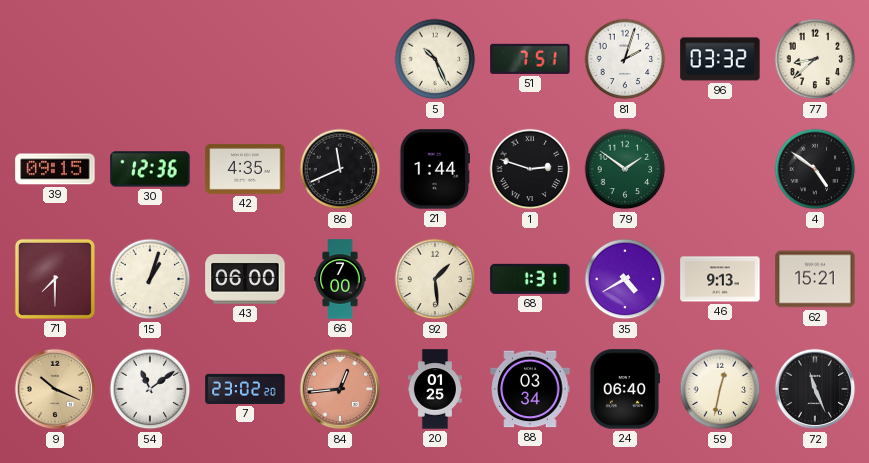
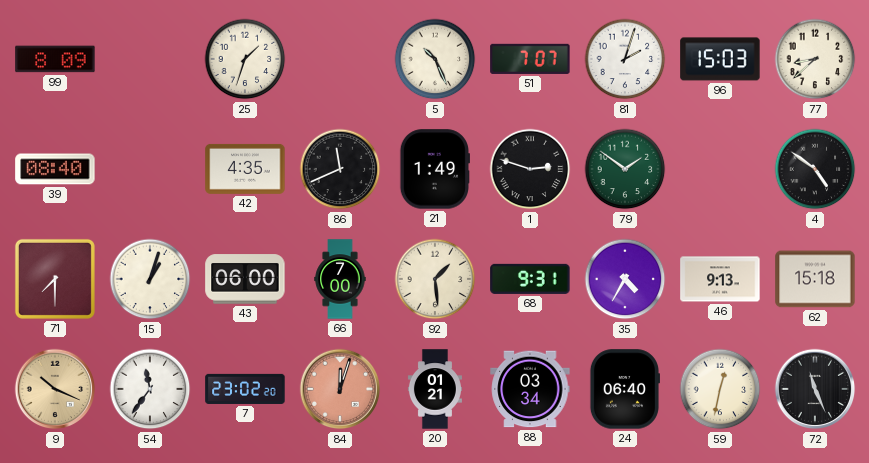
99: none -> 8:09 (55, 59)
25: none -> 1:33 (245, 59)
51: 7:51 -> 7:07 (530, 59)
96: 03:32 -> 15:03 (720, 59)
39: 09:15 -> 08:40 (55, 169)
30: 12:36 -> none (150, 169)
21: 1:44 -> 1:49 (434, 169)
68: 1:31 -> 9:31 (530, 279)
35: 4:40 -> 4:35 (625, 279)
62: 15:21 -> 15:18 (815, 279)
54: 11:09 -> 11:36 (150, 389)
84: 12:44 -> 12:03 (340, 389)
20: 01:25 -> 01:21 (435, 389)
